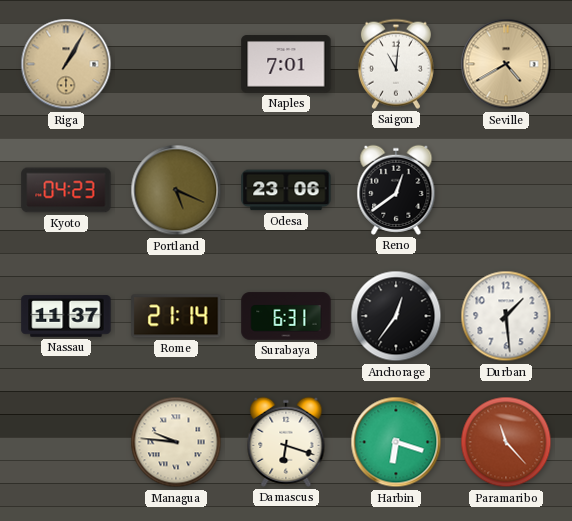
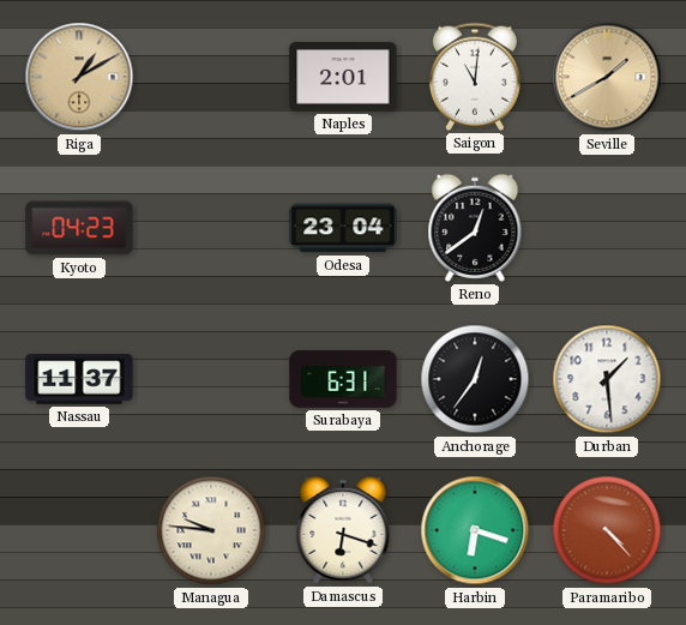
Riga: 1:05 -> 1:10 (79, 77)
Naples: 7:01 -> 2:01 (343, 77)
Seville: 4:40 -> 1:40 (607, 77)
Portland: 5:19 -> none (176, 190)
Odesa: 23:06 -> 23:04 (343, 228)
Rome: 21:14 -> none (176, 316)
Paramaribo: 11:23 -> 4:23 (607, 530)
